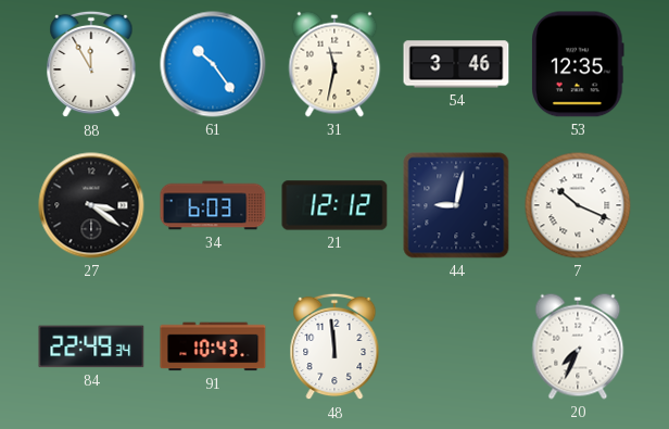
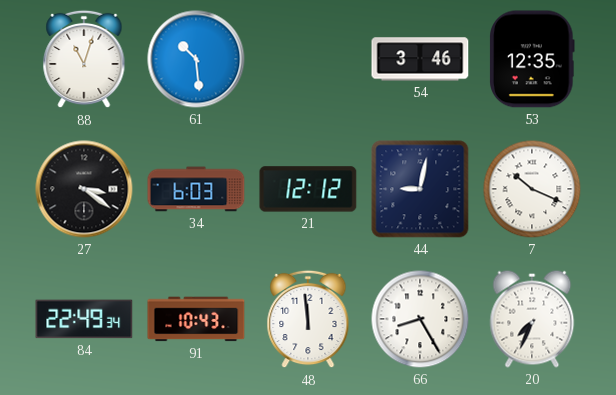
88: 11:55 -> 11:03 (84, 59)
61: 10:24 -> 10:29 (196, 59)
31: 11:32 -> none (335, 64)
66: none -> 8:25 (420, 319)
